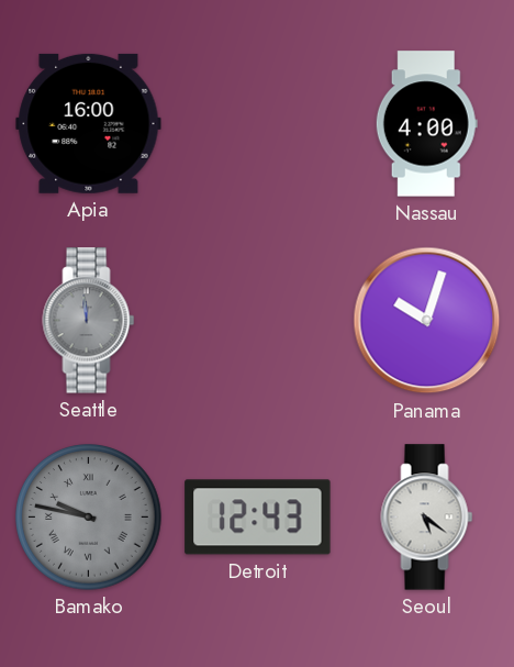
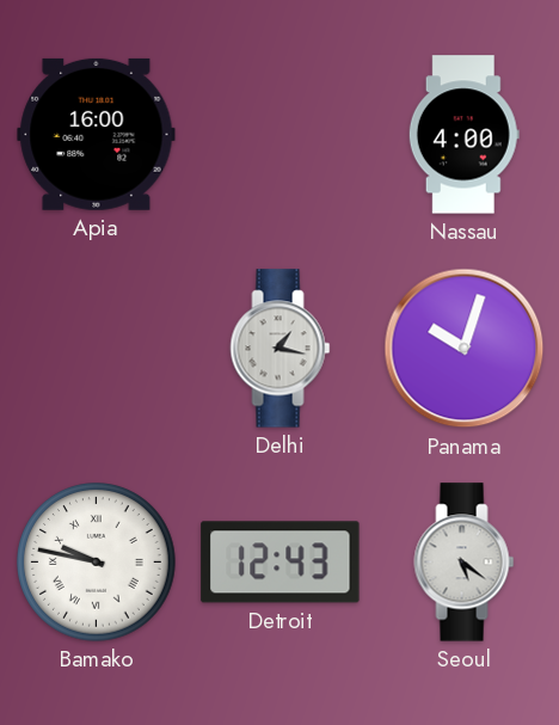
Seattle: 11:59 -> none (89, 321)
Delhi: none -> 1:17 (281, 349)
Bamako dial: grey -> white (97, 563)
